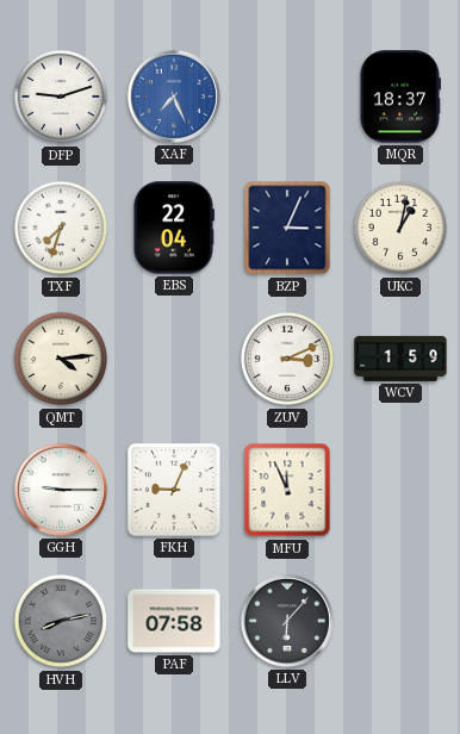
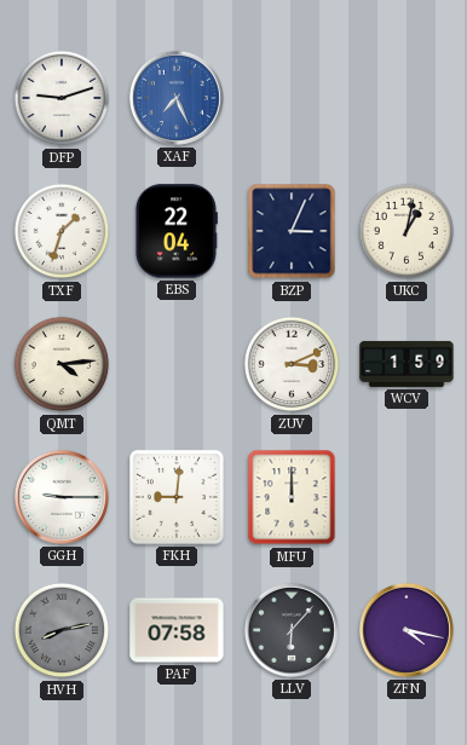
MQR: 18:37 -> none (400, 97)
TXF: 7:33 -> 1:33 (62, 231)
FKH: 9:04 -> 9:01 (177, 497)
MFU: 11:56 -> 12:00 (292, 497)
ZFN: none -> 4:17 (407, 630)
